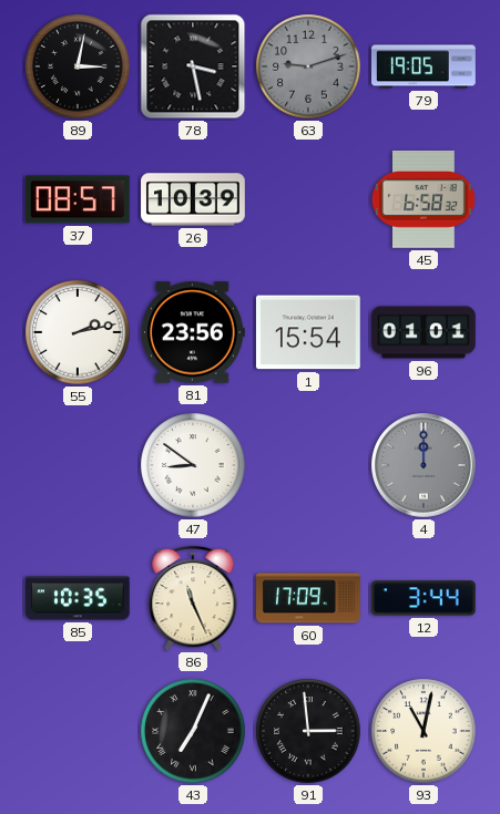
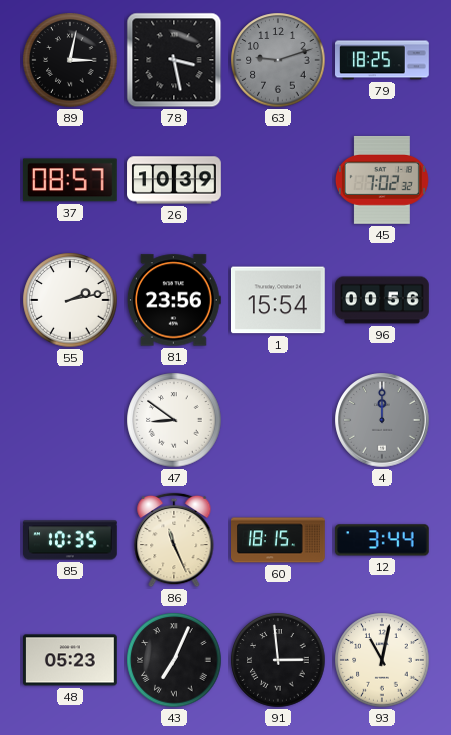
79: 19:05 -> 18:25 (383, 60)
45: 6:58 -> 7:02 (382, 180)
96: 01:01 -> 00:56 (382, 300)
60: 17:09 -> 18:15 (279, 540)
48: none -> 05:23 (71, 660)
